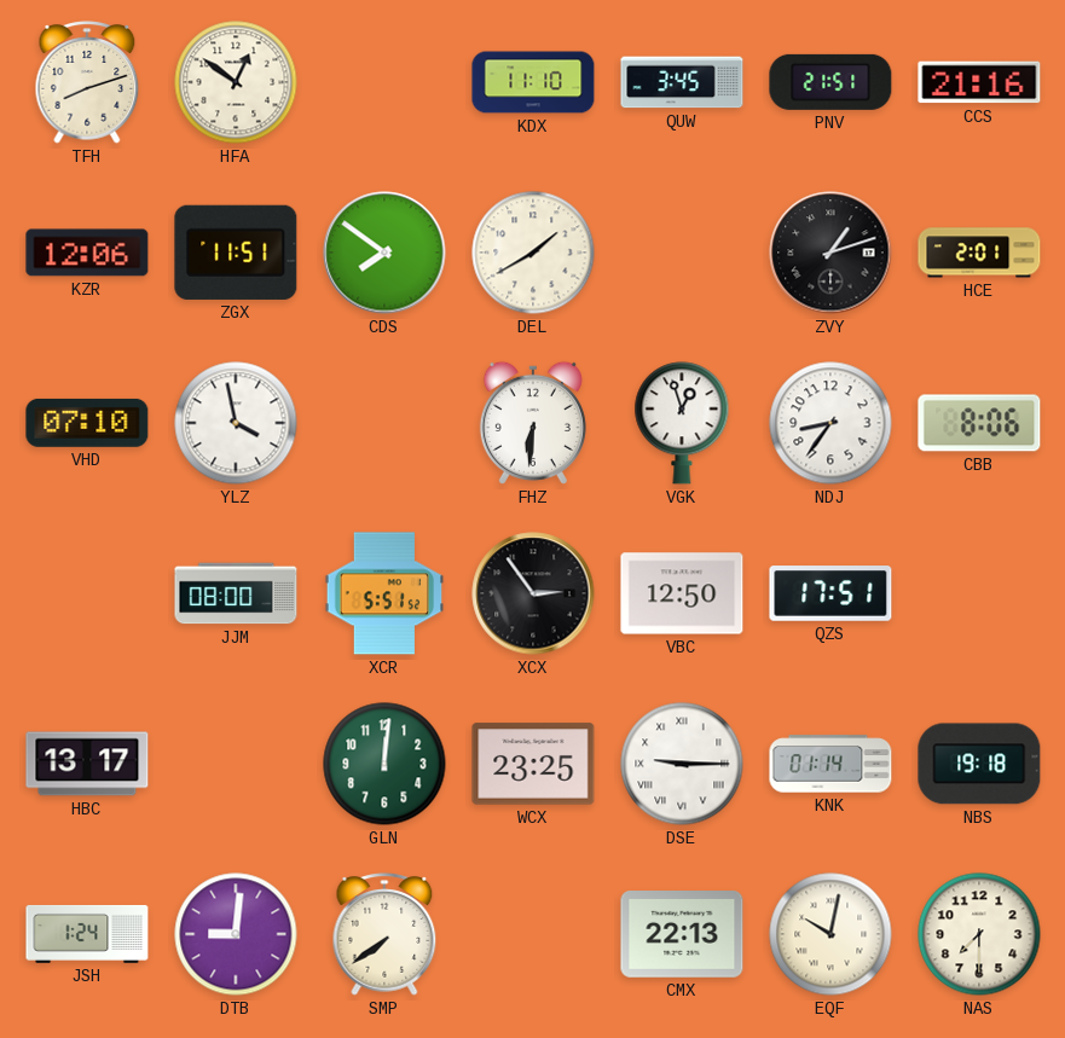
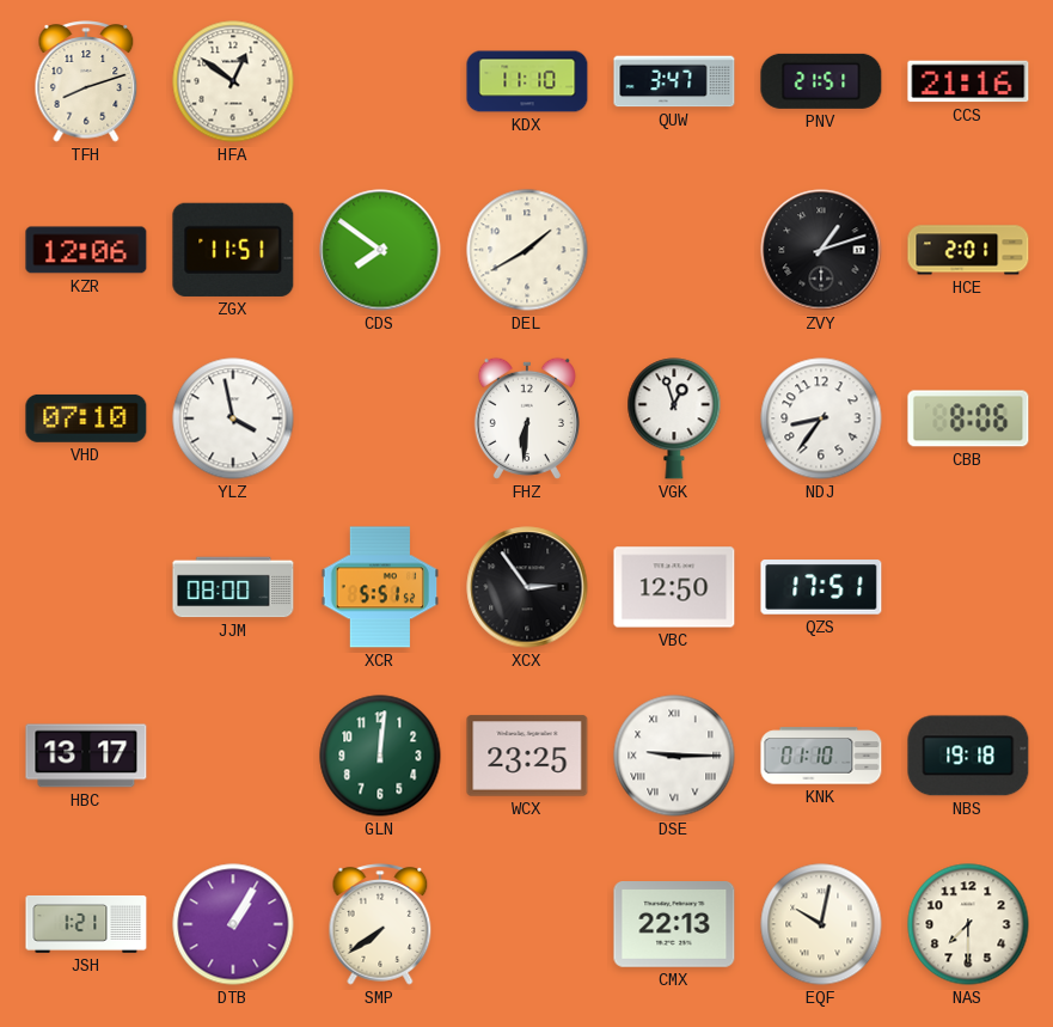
QUW: 3:45 -> 3:47 (674, 81)
KNK: 01:14 -> 01:10 (821, 756)
JSH: 1:24 -> 1:21 (86, 924)
DTB: 9:01 -> 1:05 (233, 924)
